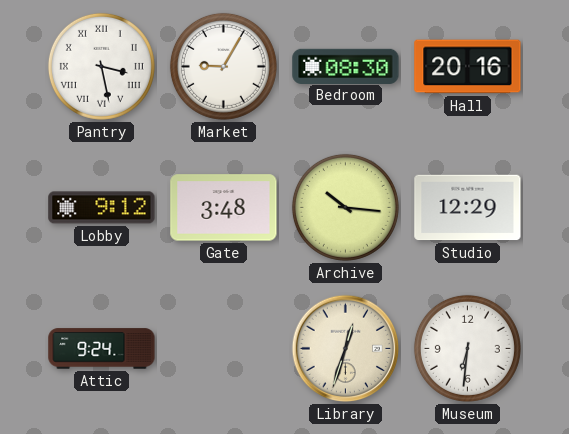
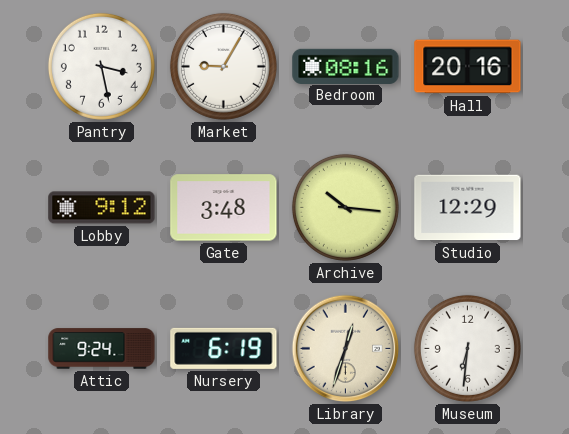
Pantry numerals: Roman -> Arabic (101, 66)
Bedroom: 08:30 -> 08:16 (346, 66)
Nursery: none -> 6:19 (224, 348)
